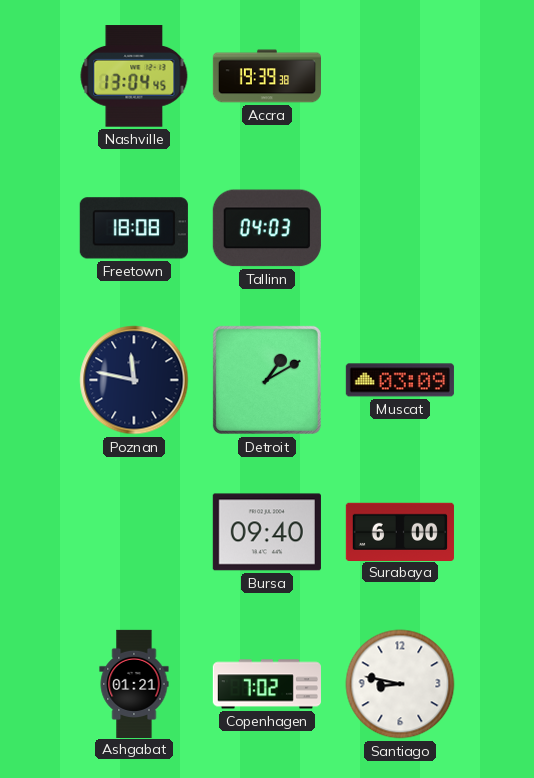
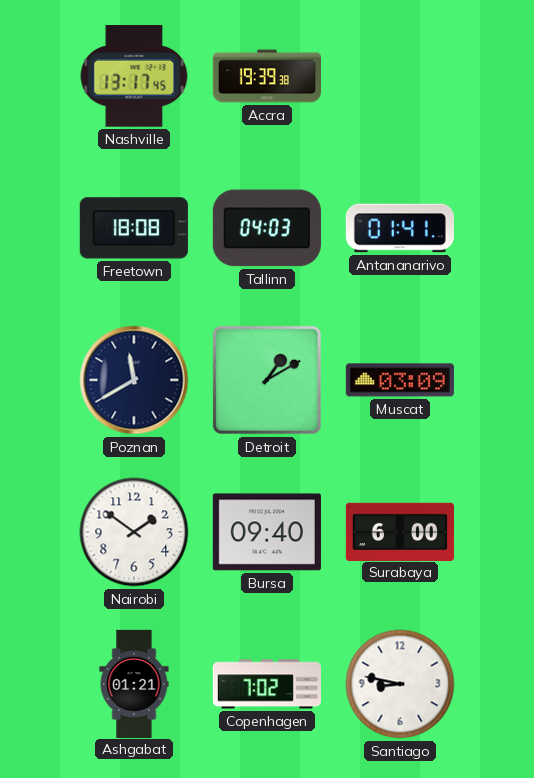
Nashville: 13:04 -> 13:17 (134, 76)
Antananarivo: none -> 01:41 (400, 228)
Poznan: 11:47 -> 11:40 (134, 380)
Nairobi: none -> 1:51 (134, 532)
